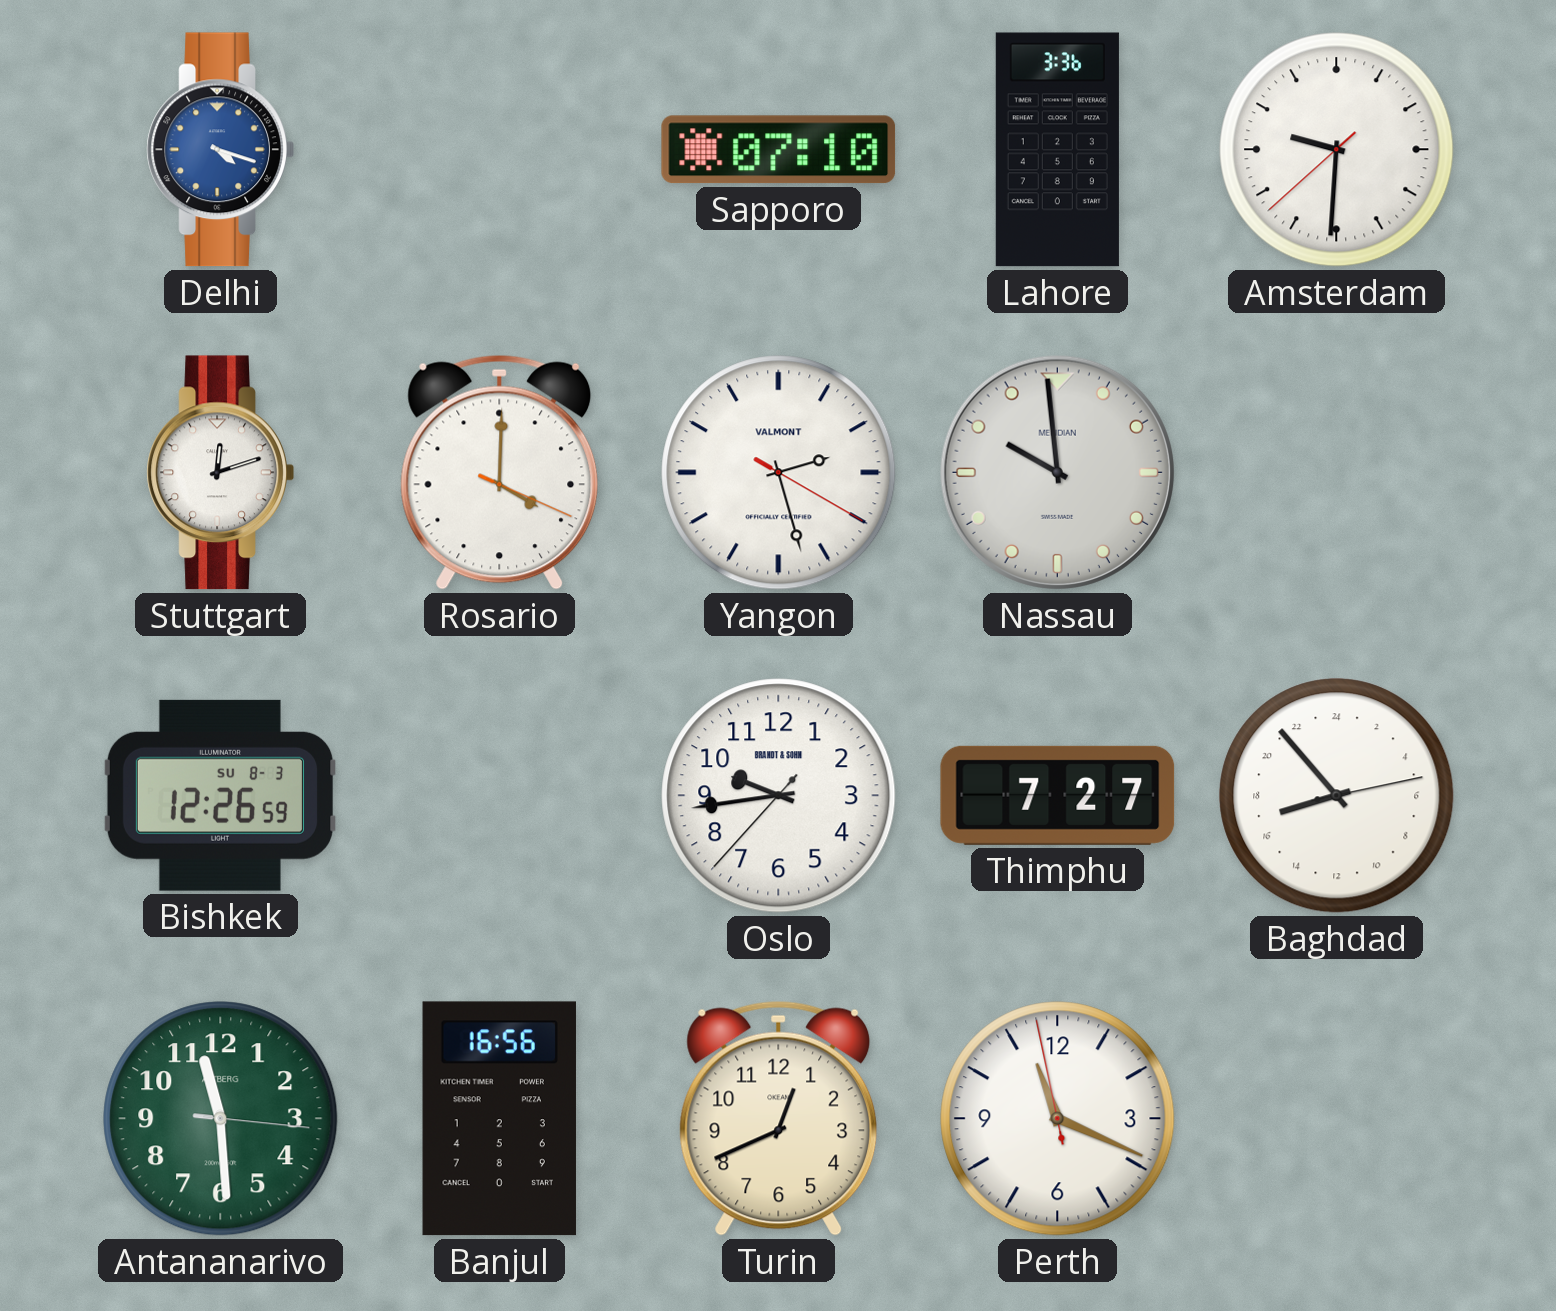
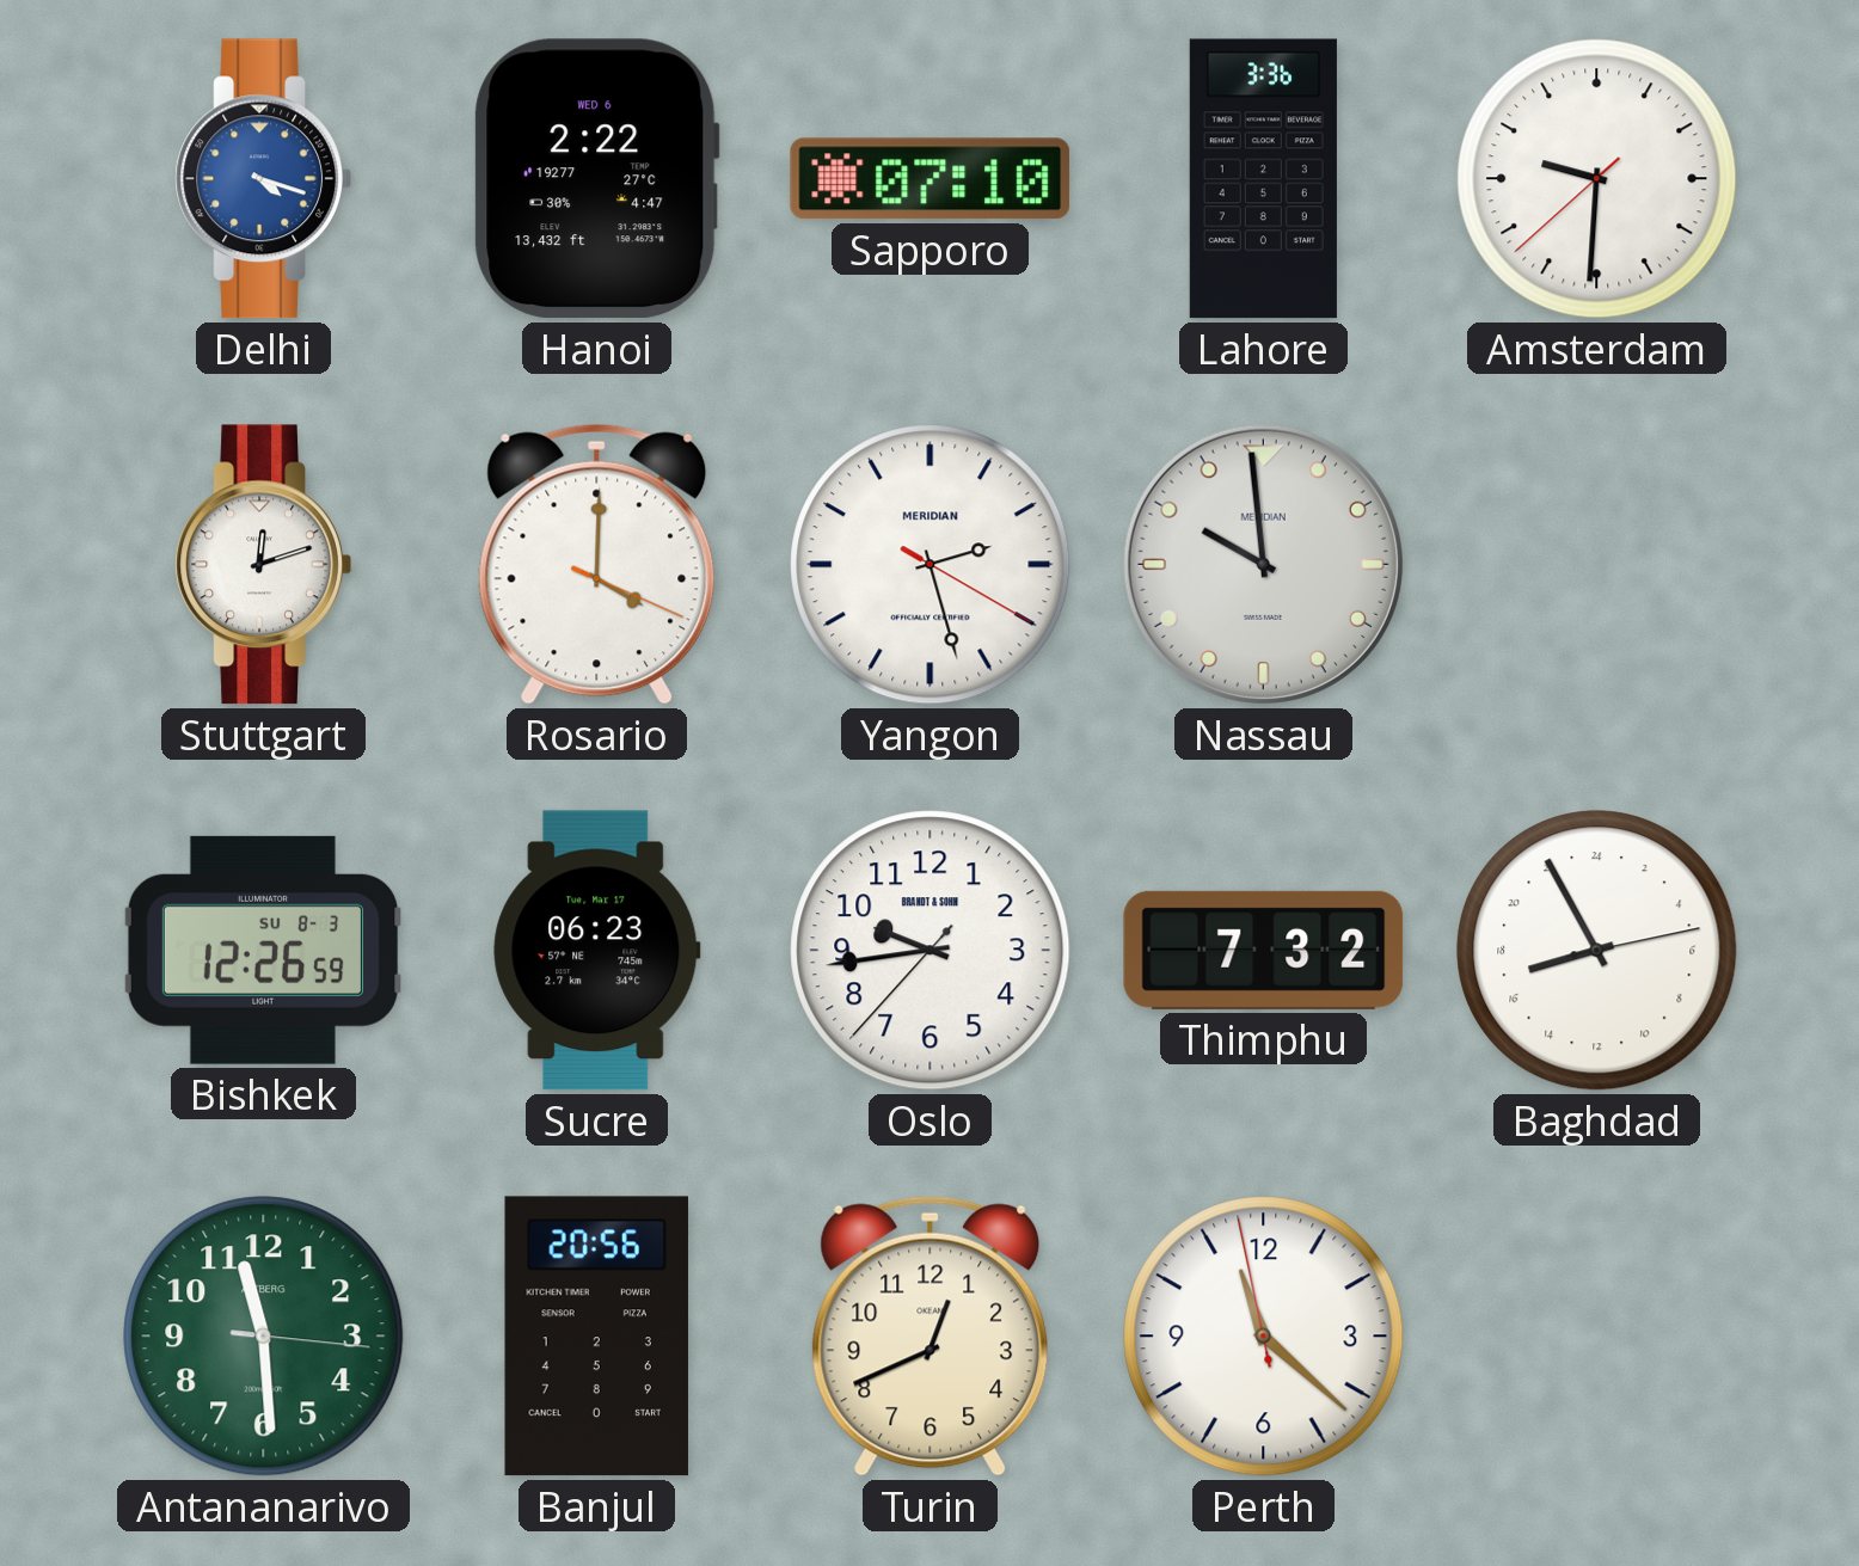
Hanoi: none -> 2:22 (597, 179)
Yangon brand: VALMONT -> MERIDIAN (931, 565)
Sucre: none -> 06:23 (597, 951)
Thimphu: 7:27 -> 7:32 (1264, 950)
Baghdad: 16:53 -> 16:55 (1597, 951)
Banjul: 16:56 -> 20:56 (596, 1337)
Perth: 11:18 -> 11:21 (1264, 1337)
